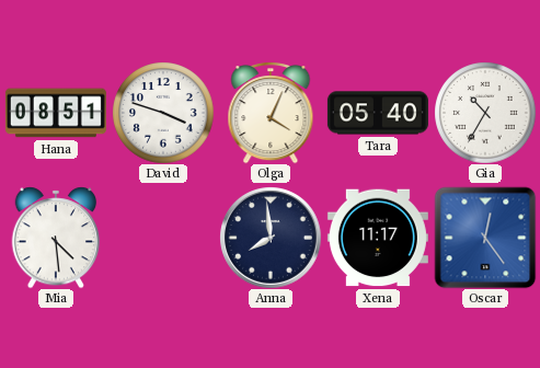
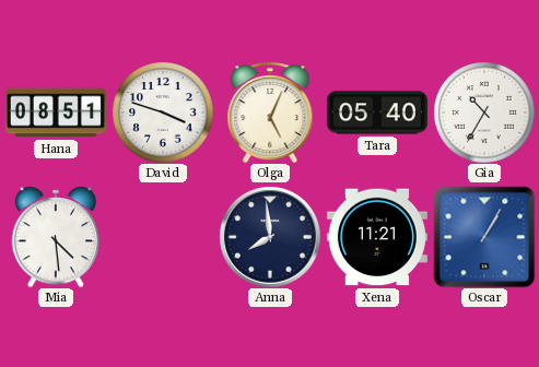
Olga: 4:04 -> 5:04 (270, 113)
Xena: 11:17 -> 11:21 (377, 237)
Oscar: 12:24 -> 1:05 (484, 237)
